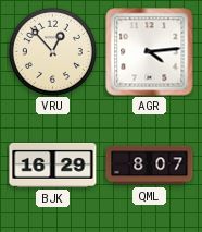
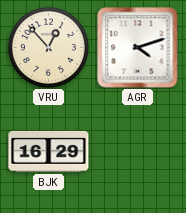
AGR: 4:14 -> 4:12 (138, 48)
QML: 8:07 -> none (150, 166)
